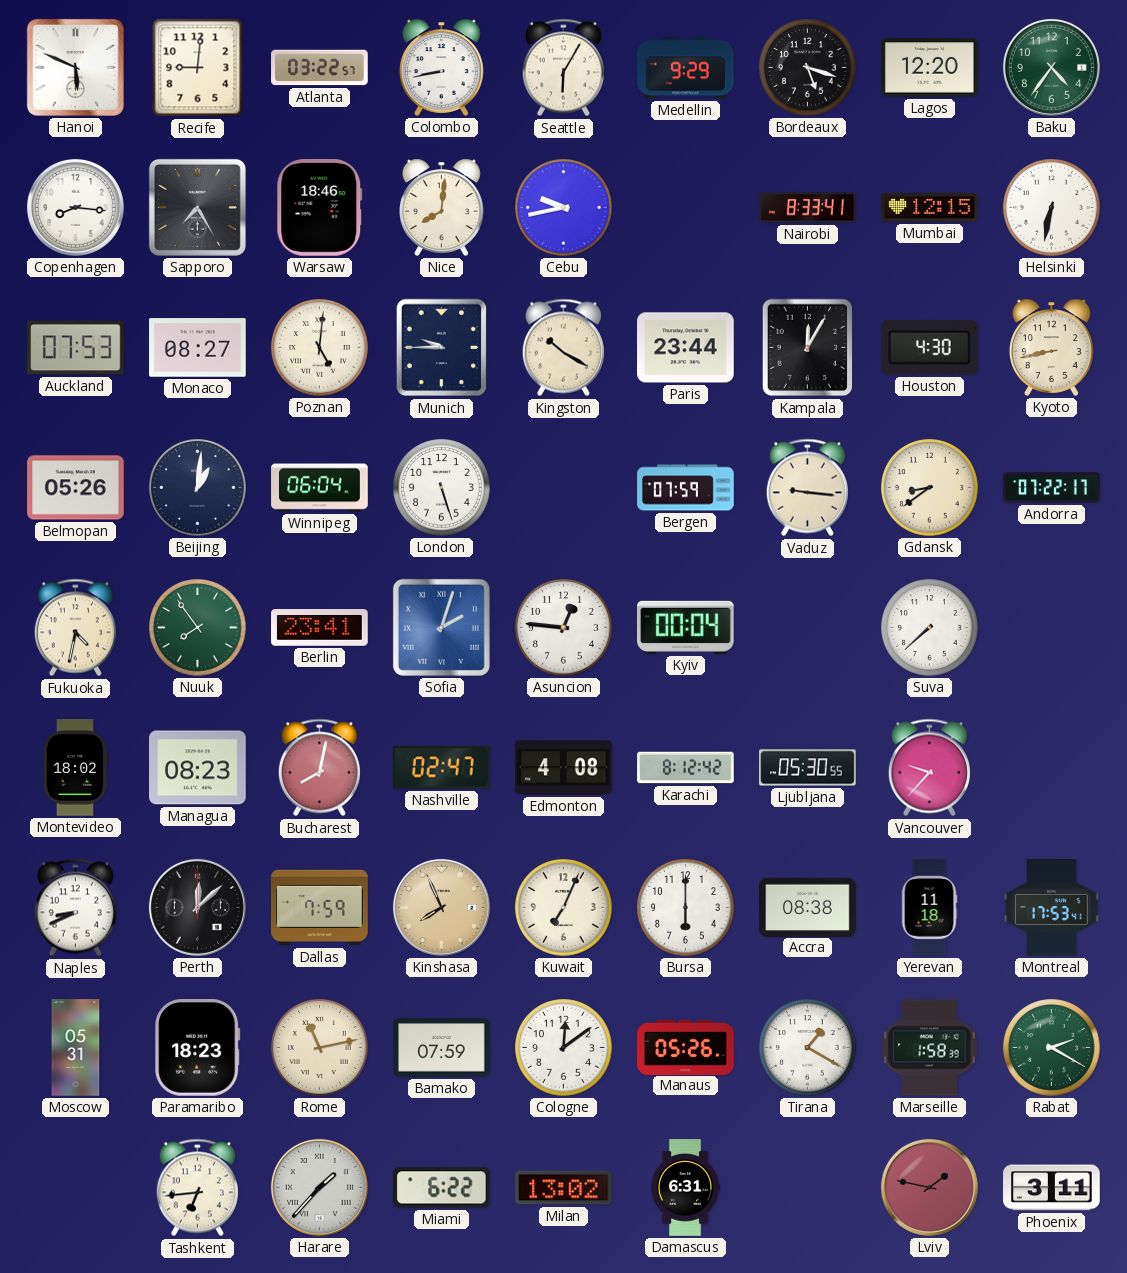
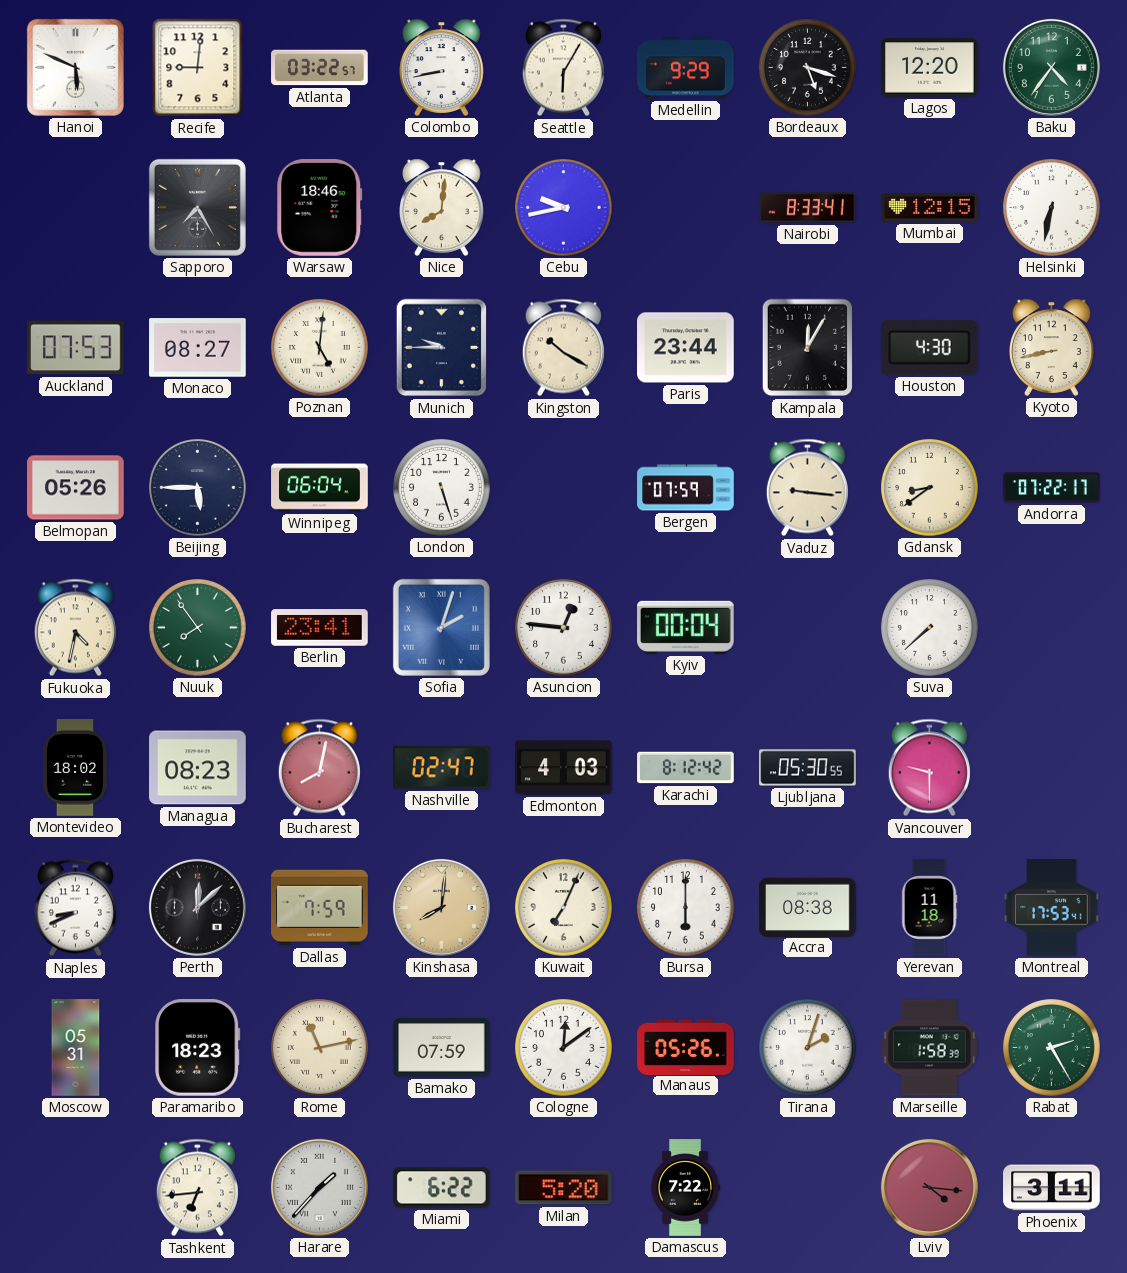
Copenhagen: 8:16 -> none (75, 207)
Beijing: 1:01 -> 5:45 (198, 488)
Edmonton: 4:08 -> 4:03 (564, 768)
Vancouver: 9:37 -> 9:30 (929, 768)
Kinshasa: 7:56 -> 8:01 (441, 907)
Tirana: 1:20 -> 2:03 (808, 1048)
Rabat: 2:20 -> 2:25 (1052, 1048)
Milan: 13:02 -> 5:20 (564, 1188)
Damascus: 6:31 -> 7:22 (685, 1188)
Lviv: 1:47 -> 4:16 (929, 1187)
